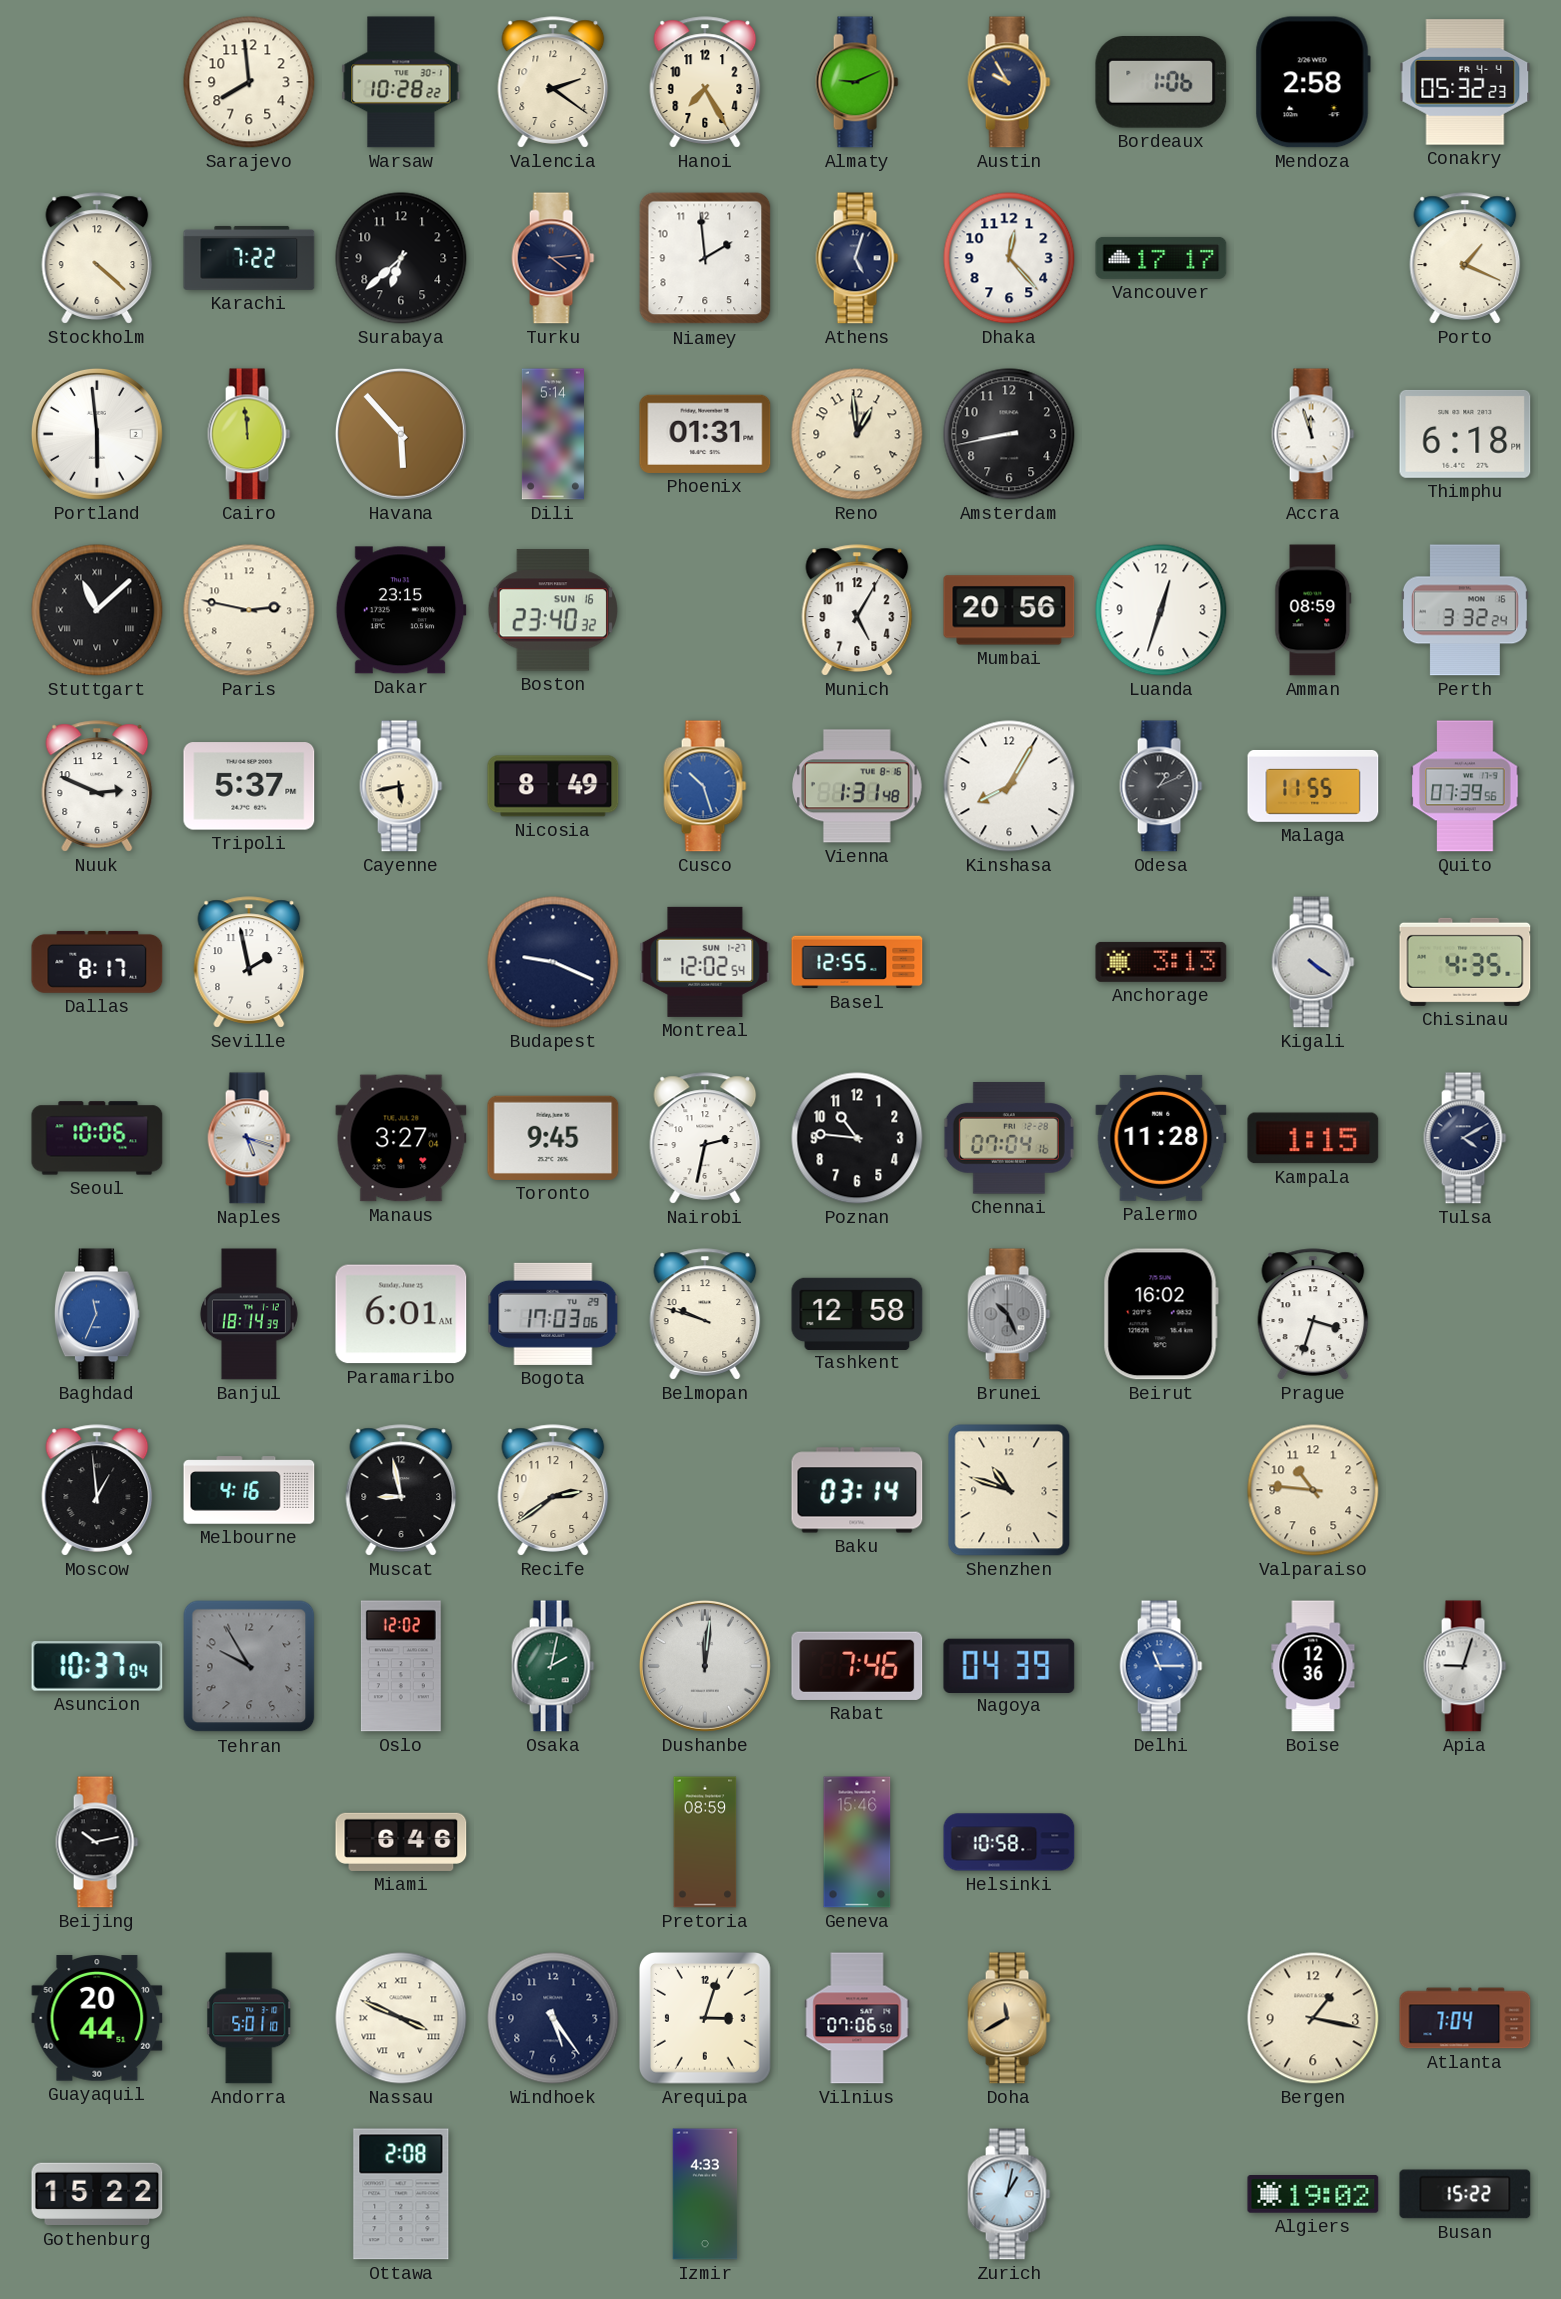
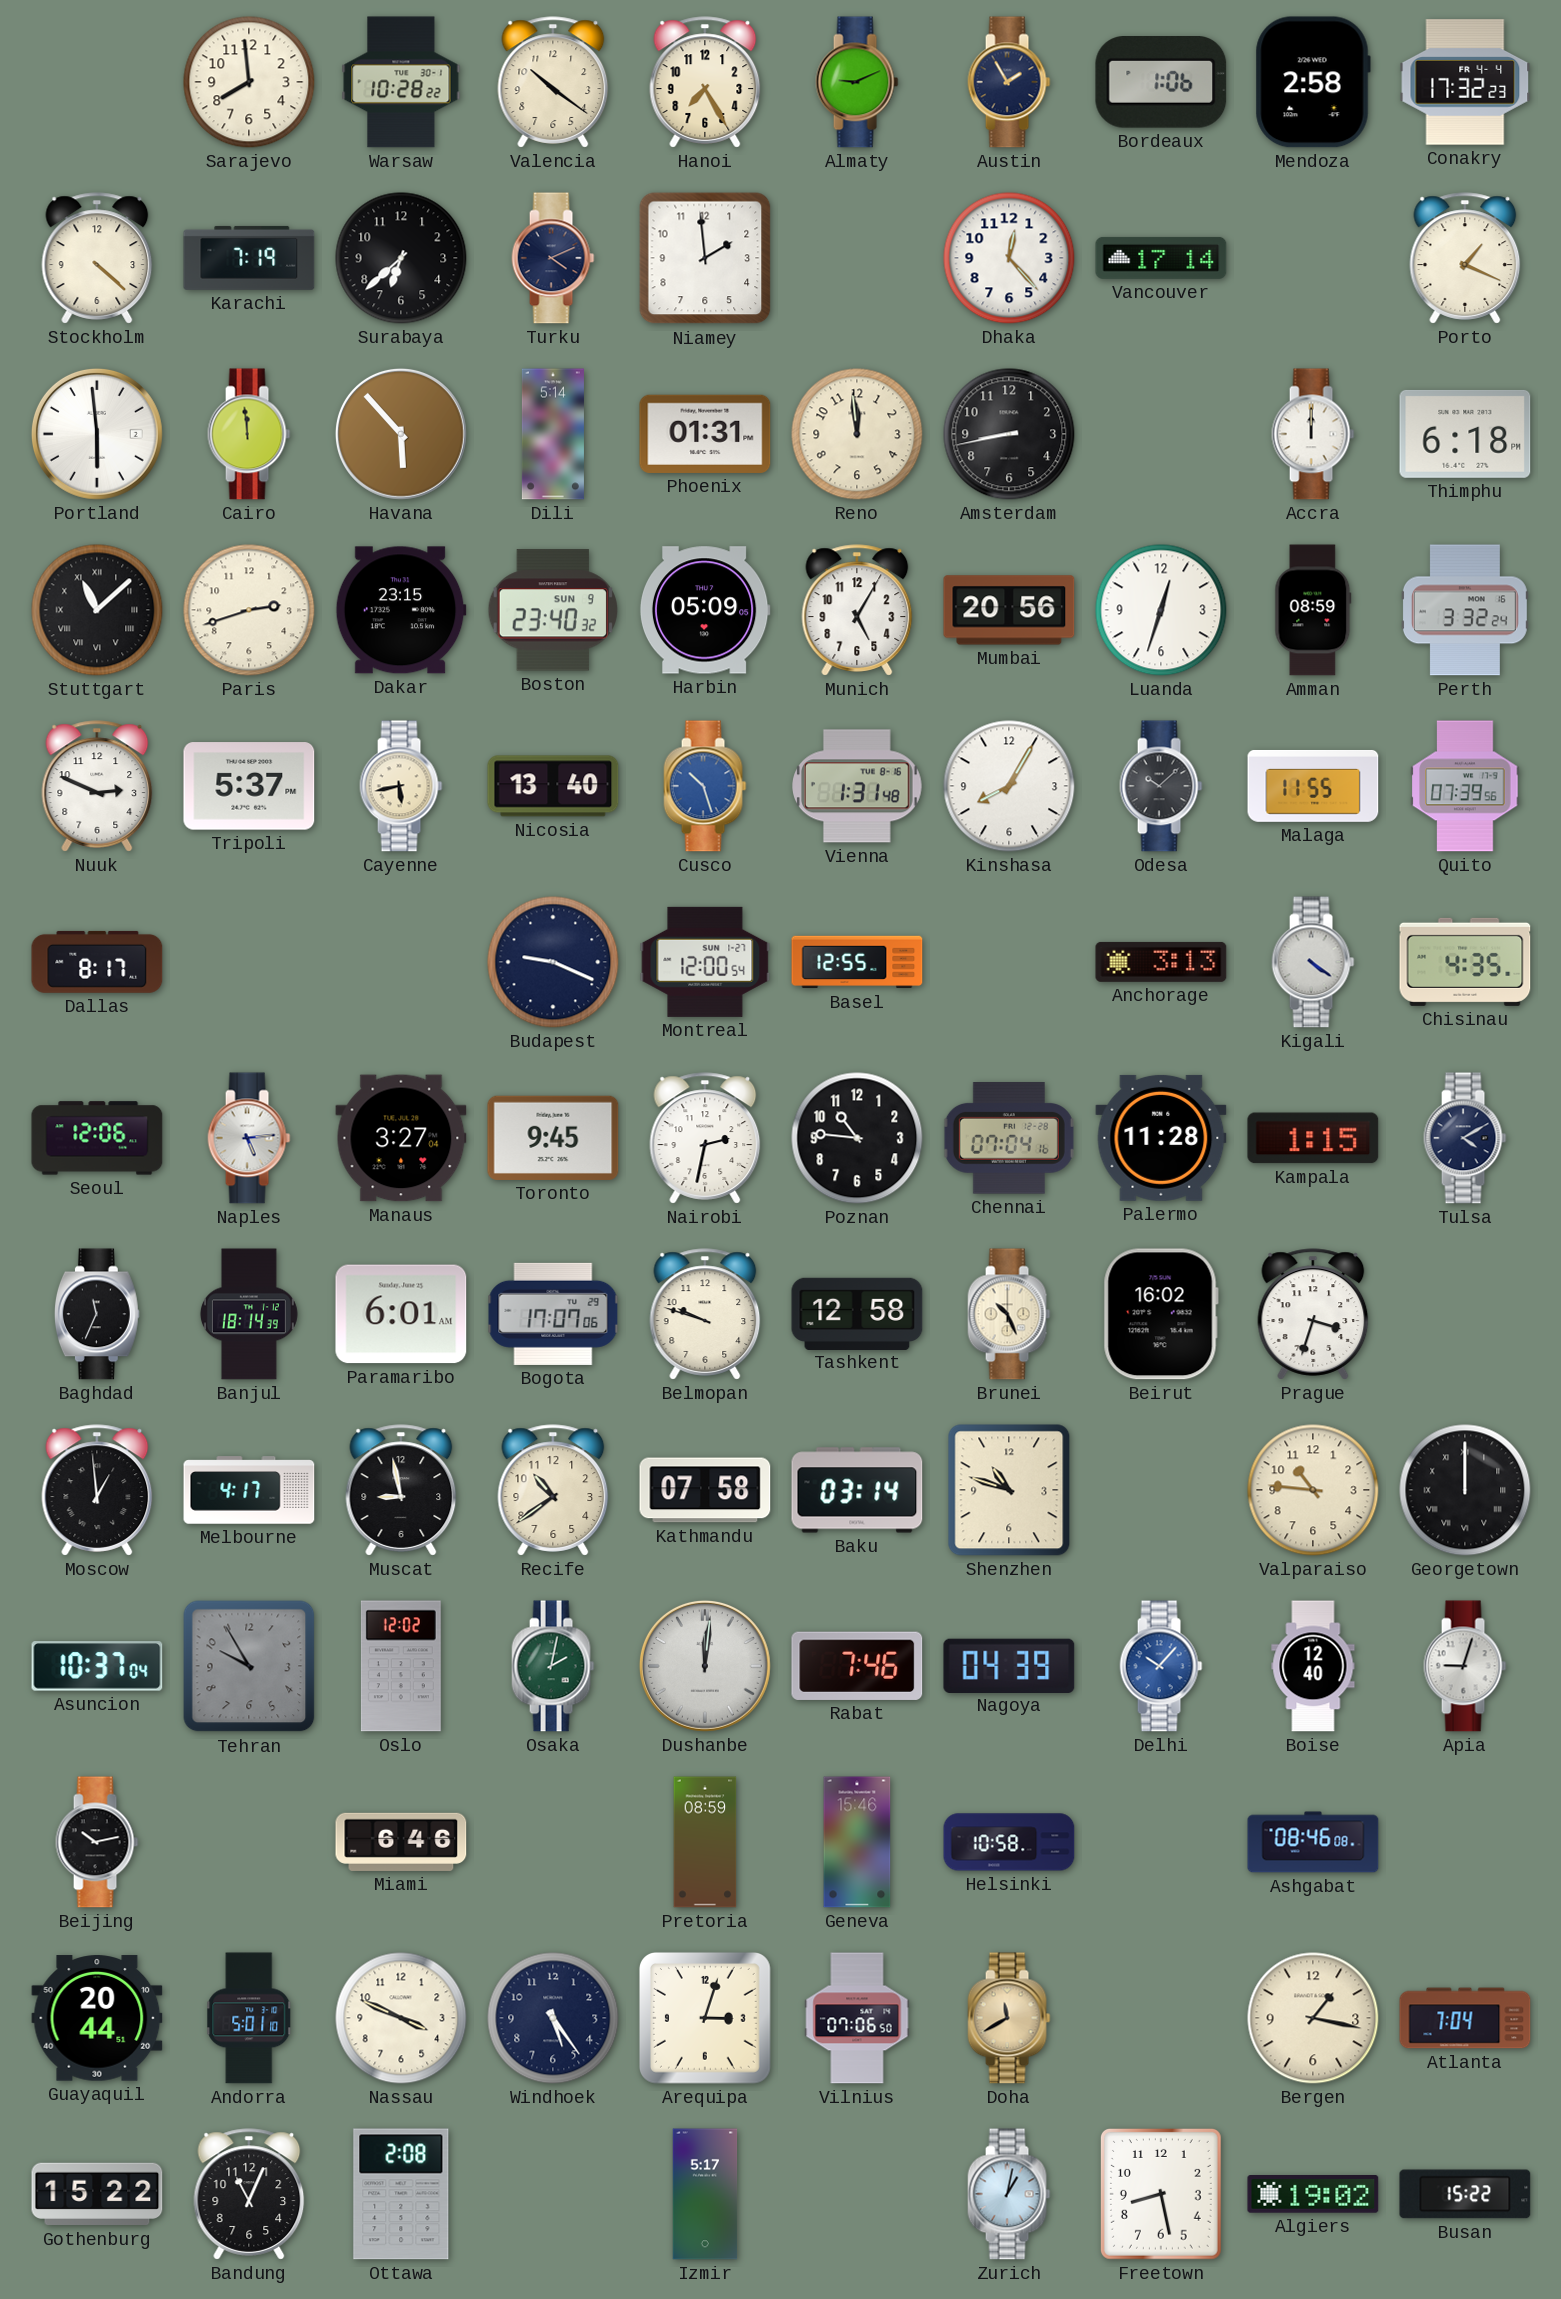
Valencia: 2:21 -> 10:21 (553, 82)
Austin: 9:55 -> 1:55 (1009, 82)
Conakry: 05:32 -> 17:32 (1465, 82)
Karachi: 7:22 -> 7:19 (249, 258)
Turku: 4:14 -> 4:11 (553, 258)
Athens: 5:03 -> none (857, 258)
Vancouver: 17:17 -> 17:14 (1161, 258)
Reno: 12:59 -> 11:59 (857, 434)
Accra: 11:57 -> 12:00 (1313, 434)
Paris: 2:47 -> 2:42 (249, 610)
Boston date: SUN 16 -> SUN 9 (553, 610)
Harbin: none -> 05:09 (705, 610)
Nicosia: 8:49 -> 13:40 (553, 786)
Odesa: 1:11 -> 10:08 (1161, 786)
Seville: 1:58 -> none (249, 962)
Montreal: 12:02 -> 12:00 (705, 962)
Seoul: 10:06 -> 12:06 (97, 1138)
Naples: 5:18 -> 5:14 (249, 1138)
Baghdad dial: blue -> black (97, 1314)
Bogota: 17:03 -> 17:07 (553, 1314)
Brunei dial: grey -> cream (1009, 1314)
Melbourne: 4:16 -> 4:17 (249, 1490)
Recife: 2:39 -> 10:39 (553, 1490)
Kathmandu: none -> 07:58 (705, 1490)
Georgetown: none -> 12:00 (1465, 1490)
Delhi: 11:15 -> 10:07 (1161, 1666)
Boise: 12:36 -> 12:40 (1313, 1666)
Ashgabat: none -> 08:46 (1313, 1842)
Nassau numerals: Roman -> Arabic (401, 2018)
Bandung: none -> 11:04 (249, 2194)
Izmir: 4:33 -> 5:17 (705, 2194)
Freetown: none -> 8:28 (1161, 2194)
